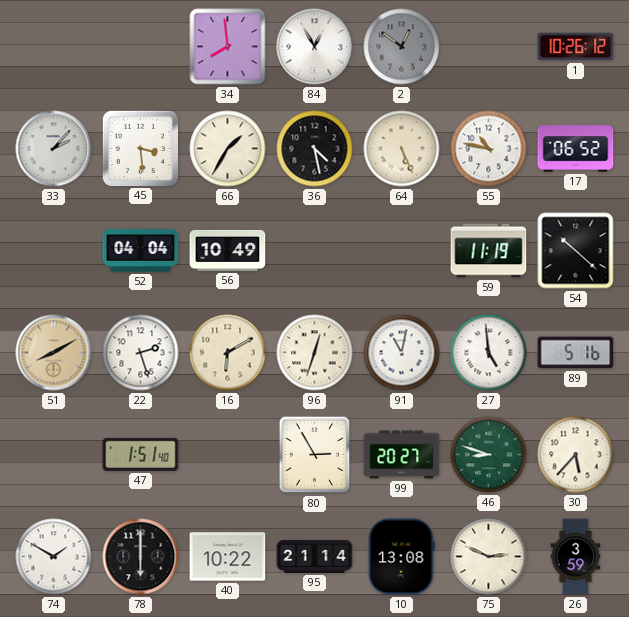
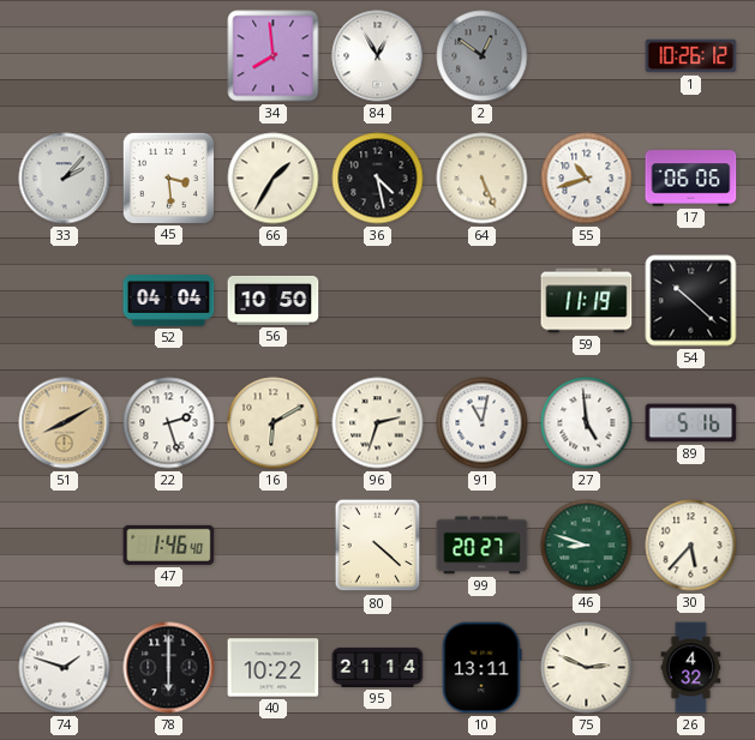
55: 10:47 -> 10:42 (587, 179)
17: 06:52 -> 06:06 (691, 179)
56: 10:49 -> 10:50 (274, 300)
96: 12:33 -> 2:33 (378, 423)
47: 1:51 -> 1:46 (169, 545)
80: 2:55 -> 4:22 (378, 546)
74: 1:50 -> 1:48 (65, 668)
10: 13:08 -> 13:11 (481, 668)
26: 3:59 -> 4:32 (691, 668)
